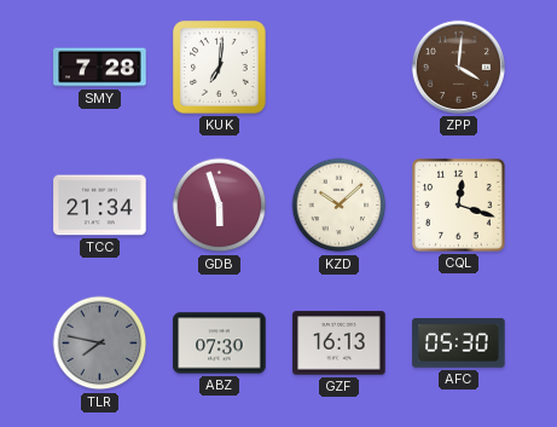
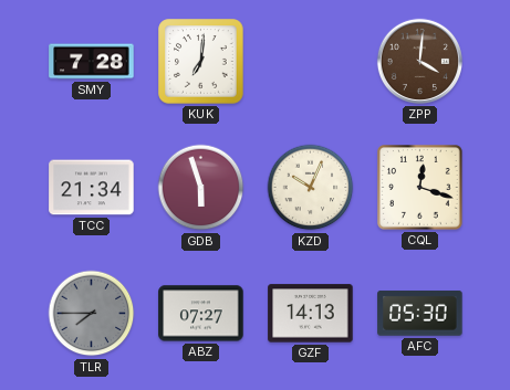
KZD: 10:08 -> 10:04 (311, 188)
TLR: 7:47 -> 7:45 (92, 314)
ABZ: 07:30 -> 07:27 (201, 314)
GZF: 16:13 -> 14:13 (311, 314)
